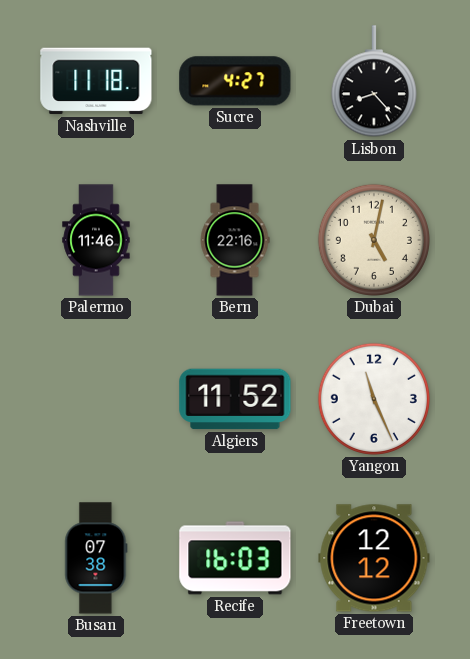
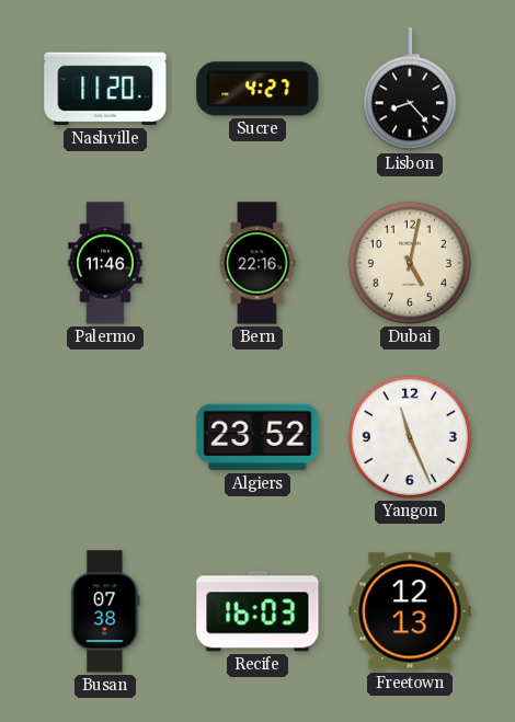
Nashville: 11:18 -> 11:20 (105, 89)
Algiers: 11:52 -> 23:52 (257, 437)
Freetown: 12:12 -> 12:13 (410, 611)
